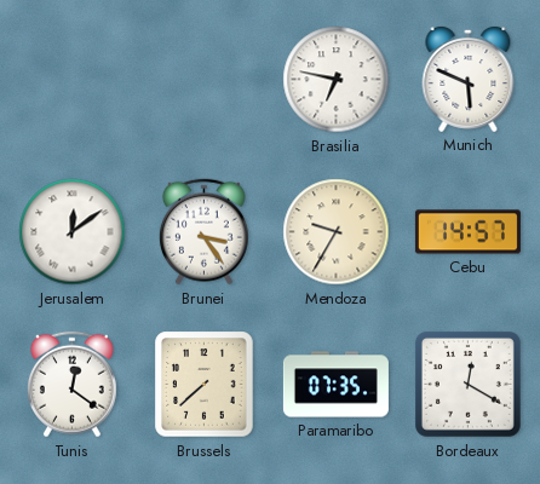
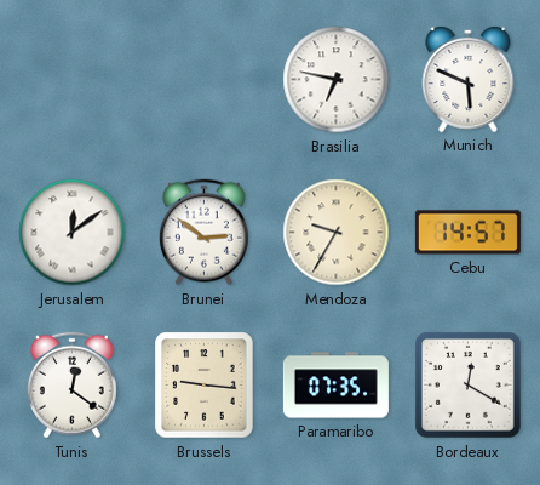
Brunei: 3:24 -> 2:51 (203, 233)
Brussels: 7:38 -> 9:16 (205, 386)
